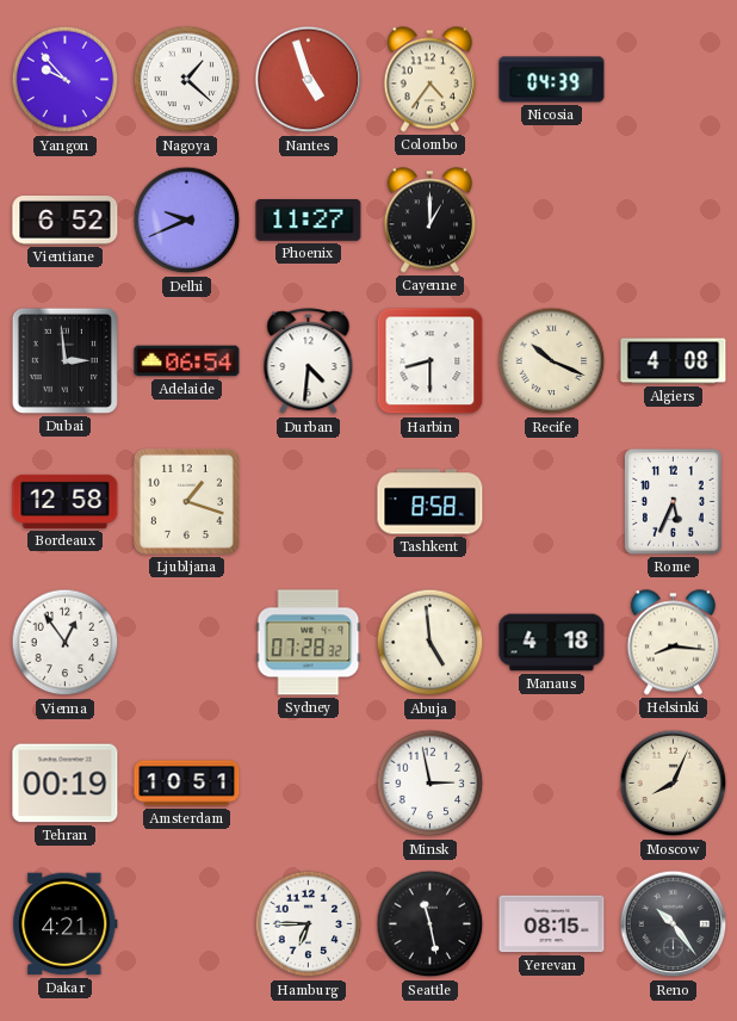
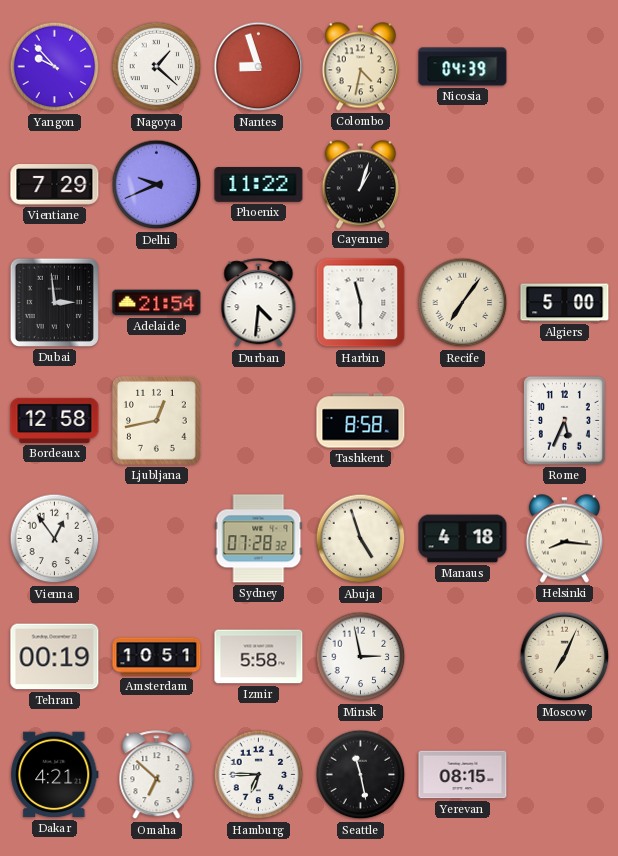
Nantes: 4:57 -> 8:57 (259, 67)
Colombo: 4:36 -> 4:32 (360, 67)
Vientiane: 6:52 -> 7:29 (55, 185)
Phoenix: 11:27 -> 11:22 (259, 185)
Cayenne: 1:00 -> 1:03 (360, 185)
Adelaide: 06:54 -> 21:54 (157, 303)
Harbin: 8:30 -> 11:30 (361, 303)
Recife: 10:19 -> 7:06 (463, 303)
Algiers: 4:08 -> 5:00 (565, 303)
Ljubljana: 1:18 -> 12:43 (157, 421)
Abuja: 4:59 -> 4:57 (361, 539)
Izmir: none -> 5:58 (259, 657)
Moscow: 8:04 -> 7:04 (565, 657)
Omaha: none -> 6:52 (157, 775)
Reno: 10:24 -> none (674, 924)
